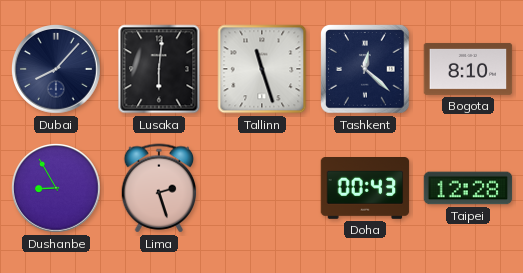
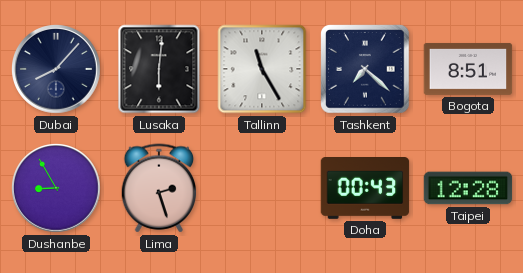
Tallinn: 11:27 -> 11:25 (262, 69)
Tashkent: 12:22 -> 7:22 (365, 69)
Bogota: 8:10 -> 8:51 (468, 69)
